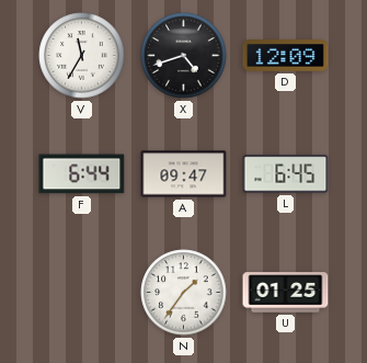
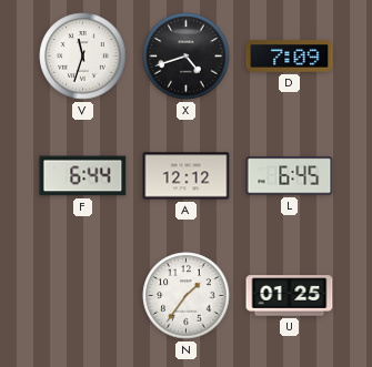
V: 11:35 -> 11:33 (83, 57)
D: 12:09 -> 7:09 (290, 57)
A: 09:47 -> 12:12 (187, 176)
